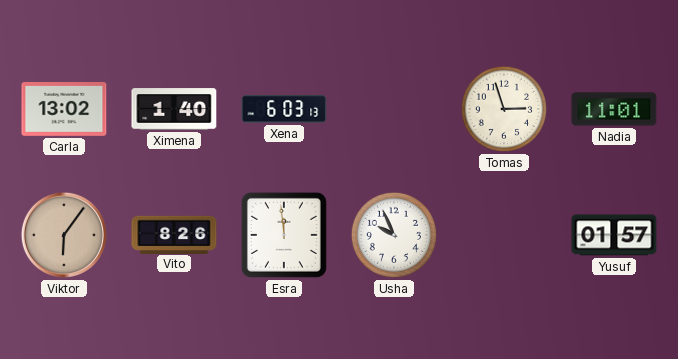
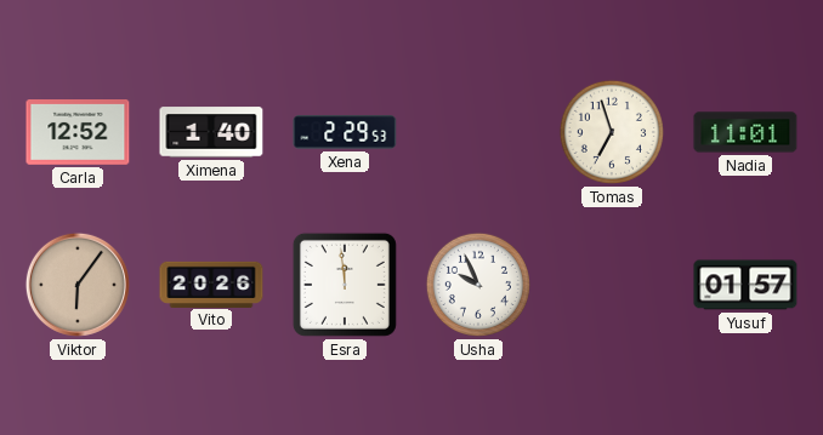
Carla: 13:02 -> 12:52 (78, 133)
Xena: 6:03 -> 2:29 (345, 132)
Tomas: 2:57 -> 6:57 (612, 132)
Vito: 8:26 -> 20:26 (211, 284)
